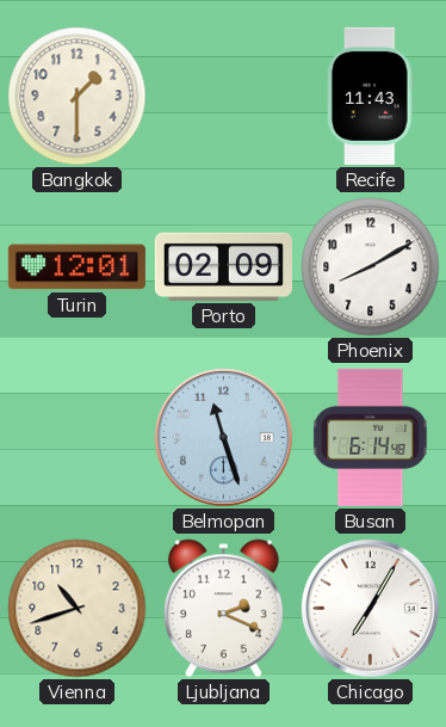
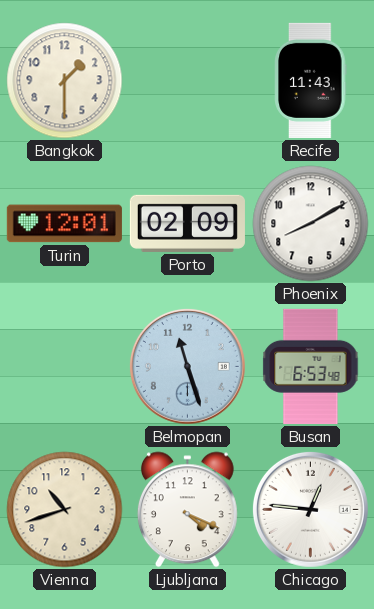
Busan: 6:14 -> 6:53 (311, 366)
Ljubljana: 2:19 -> 4:19 (187, 510)
Chicago: 7:05 -> 12:46 (310, 509)
